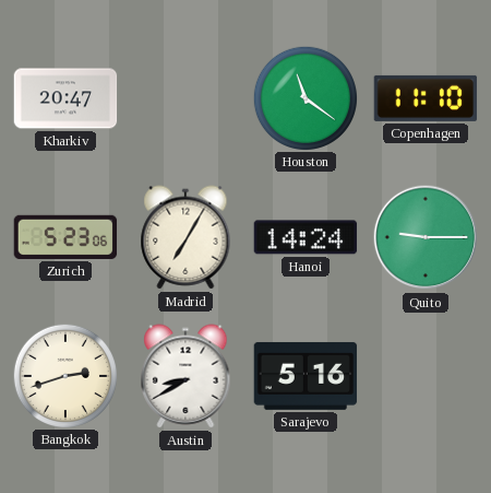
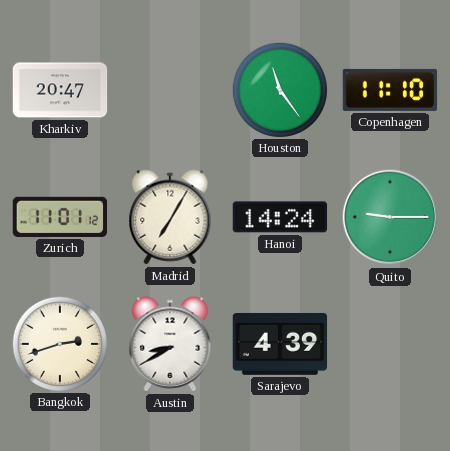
Houston: 11:21 -> 11:24 (279, 89)
Zurich: 5:23 -> 11:01 (60, 217)
Sarajevo: 5:16 -> 4:39 (280, 344)
